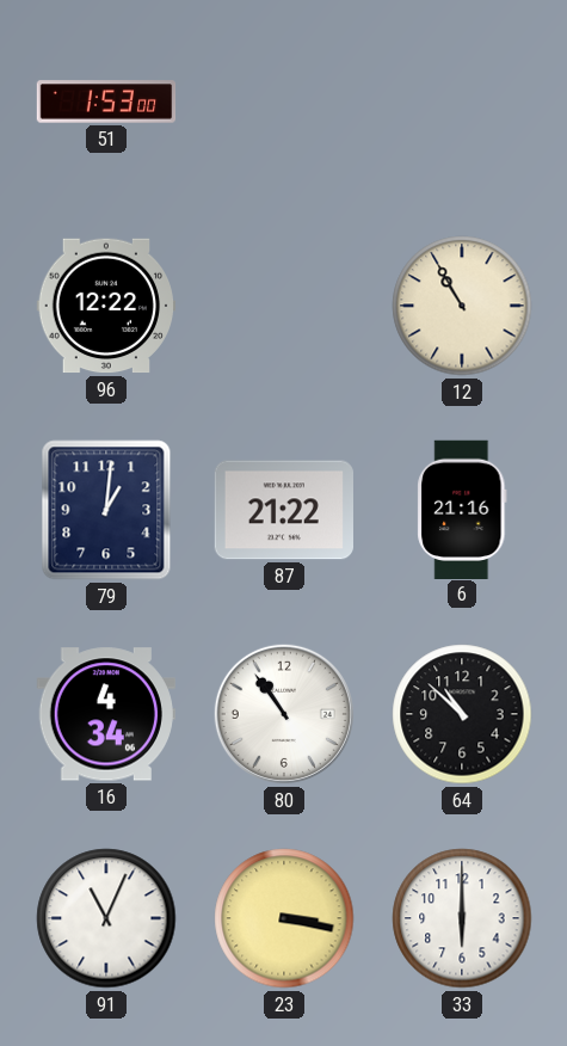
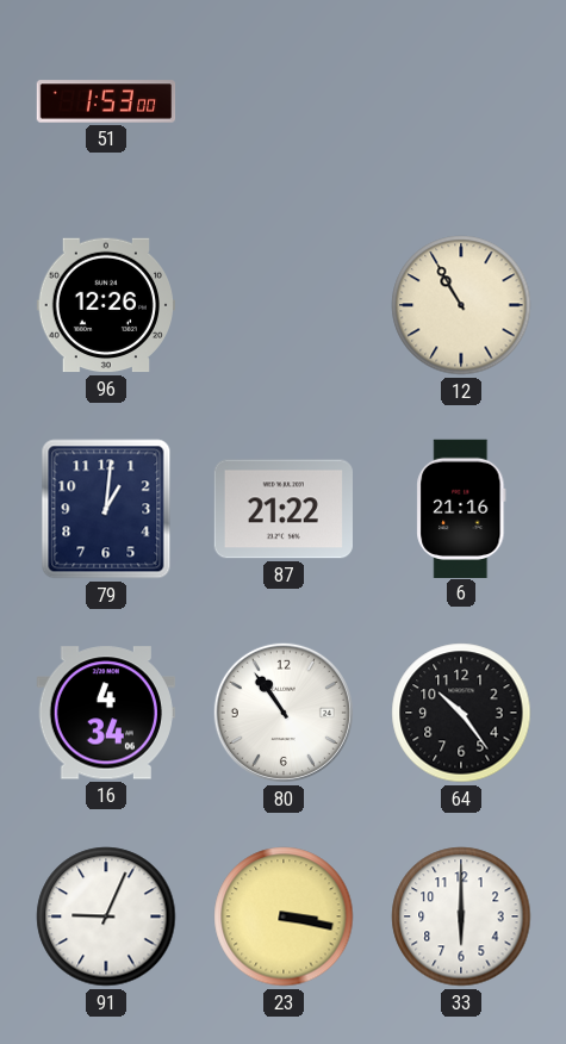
96: 12:22 -> 12:26 (105, 305)
64: 10:52 -> 10:24 (461, 713)
91: 11:04 -> 9:04 (106, 916)
